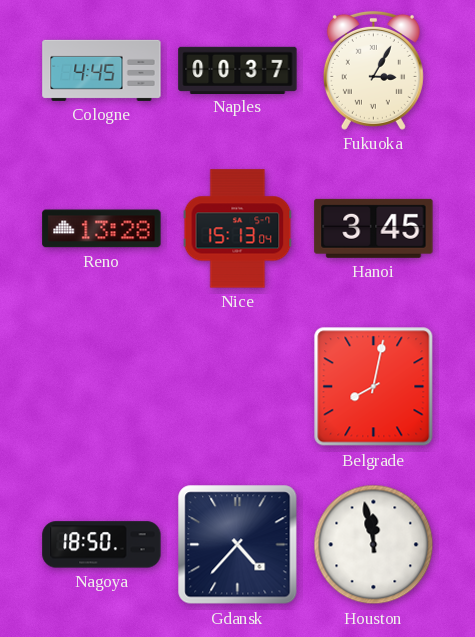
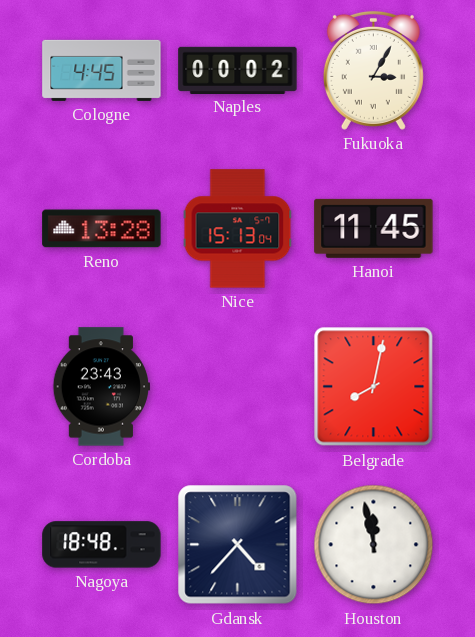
Naples: 00:37 -> 00:02 (238, 70)
Hanoi: 3:45 -> 11:45 (374, 228)
Cordoba: none -> 23:43 (101, 387)
Nagoya: 18:50 -> 18:48 (102, 545)
